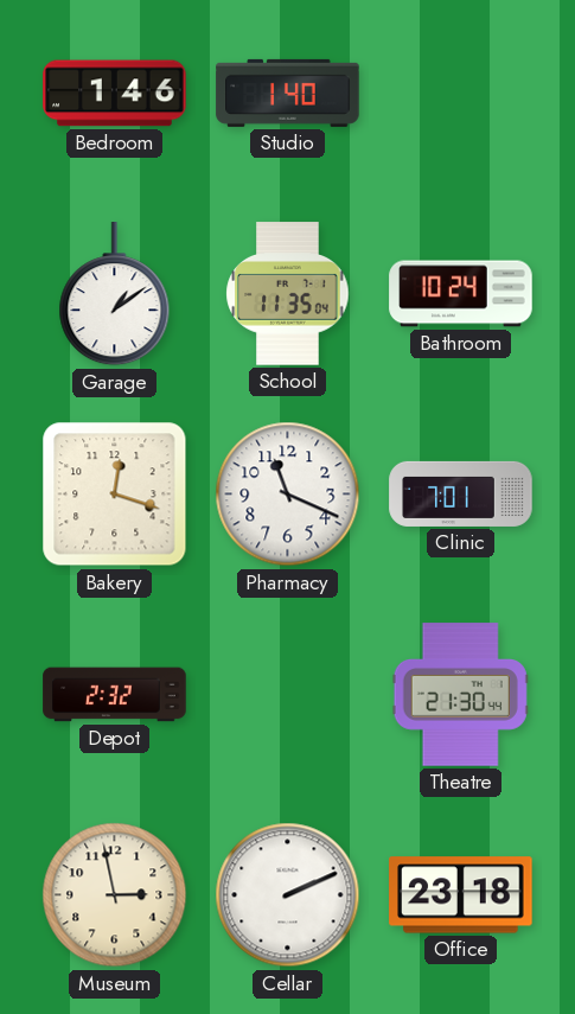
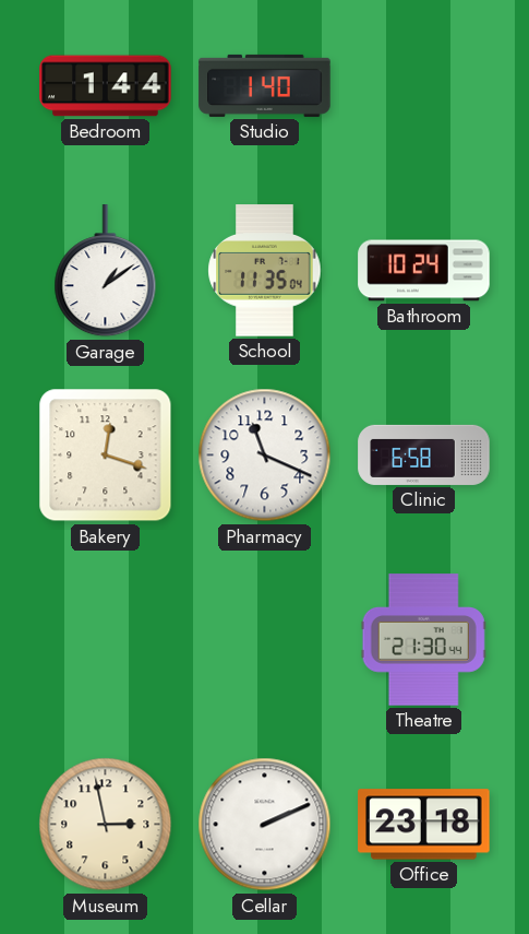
Bedroom: 1:46 -> 1:44 (106, 86)
Clinic: 7:01 -> 6:58 (424, 454)
Depot: 2:32 -> none (115, 695)
